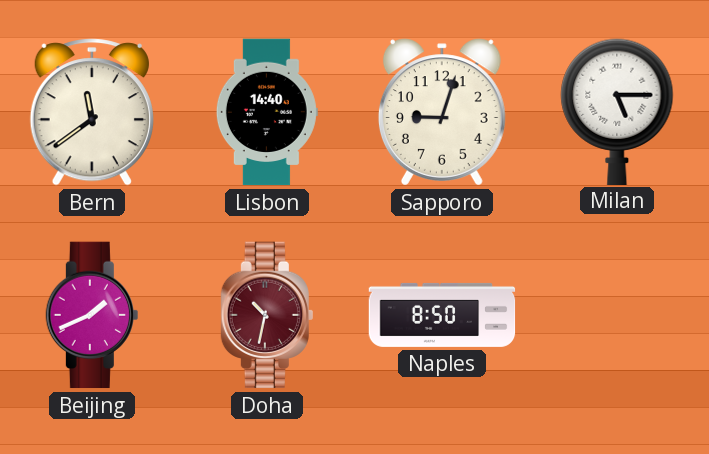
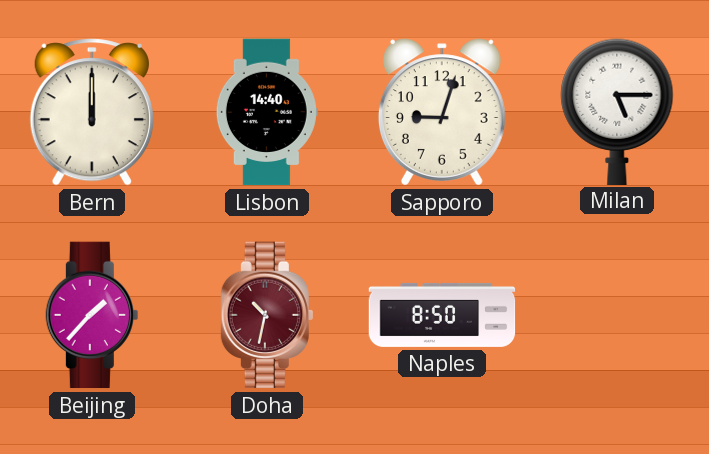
Bern: 11:39 -> 12:00 (92, 112)
Beijing: 1:41 -> 1:37 (92, 315)
